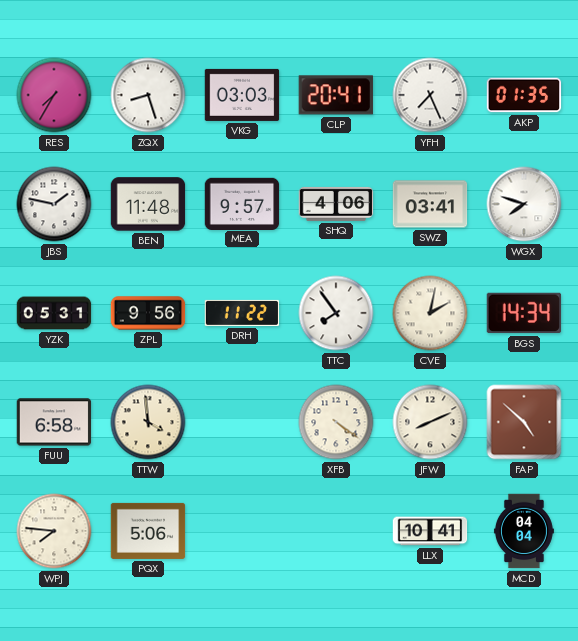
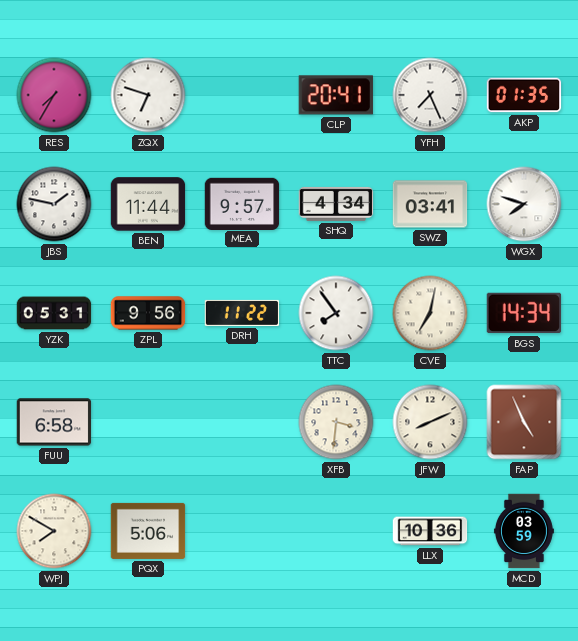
ZQX: 8:27 -> 6:48 (148, 95)
VKG: 03:03 -> none (242, 95)
BEN: 11:48 -> 11:44 (148, 204)
SHQ: 4:06 -> 4:34 (336, 204)
CVE: 2:02 -> 7:02 (430, 313)
TTW: 3:59 -> none (148, 422)
XFB: 4:21 -> 3:31 (336, 422)
FAP: 4:52 -> 4:56 (524, 422)
WPJ: 7:46 -> 7:50 (54, 531)
LLX: 10:41 -> 10:36 (430, 531)
MCD: 04:04 -> 03:59 (524, 531)
